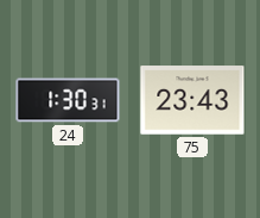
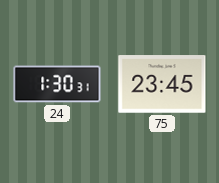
75: 23:43 -> 23:45 (162, 84)
